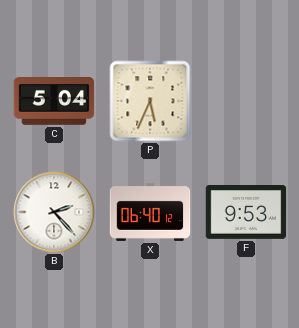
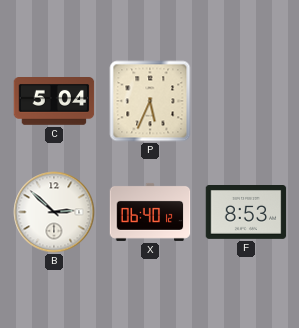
B: 2:23 -> 2:52 (54, 212)
F: 9:53 -> 8:53 (246, 213)
